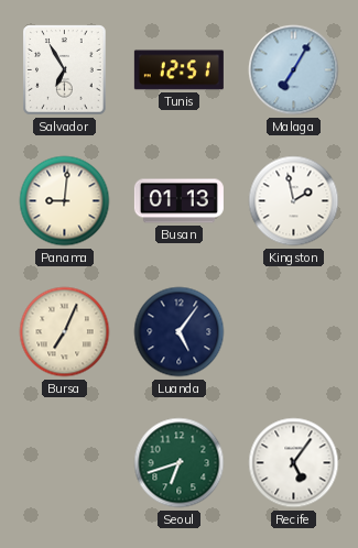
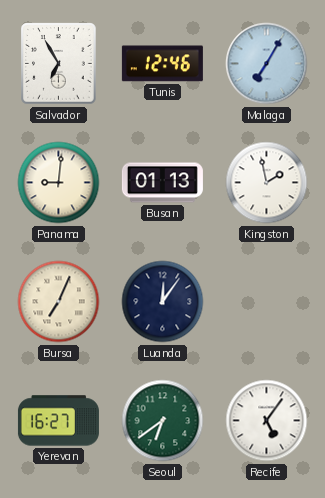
Tunis: 12:51 -> 12:46 (162, 64)
Luanda: 5:06 -> 12:06 (163, 302)
Yerevan: none -> 16:27 (58, 421)
Seoul: 6:42 -> 6:39 (163, 421)
